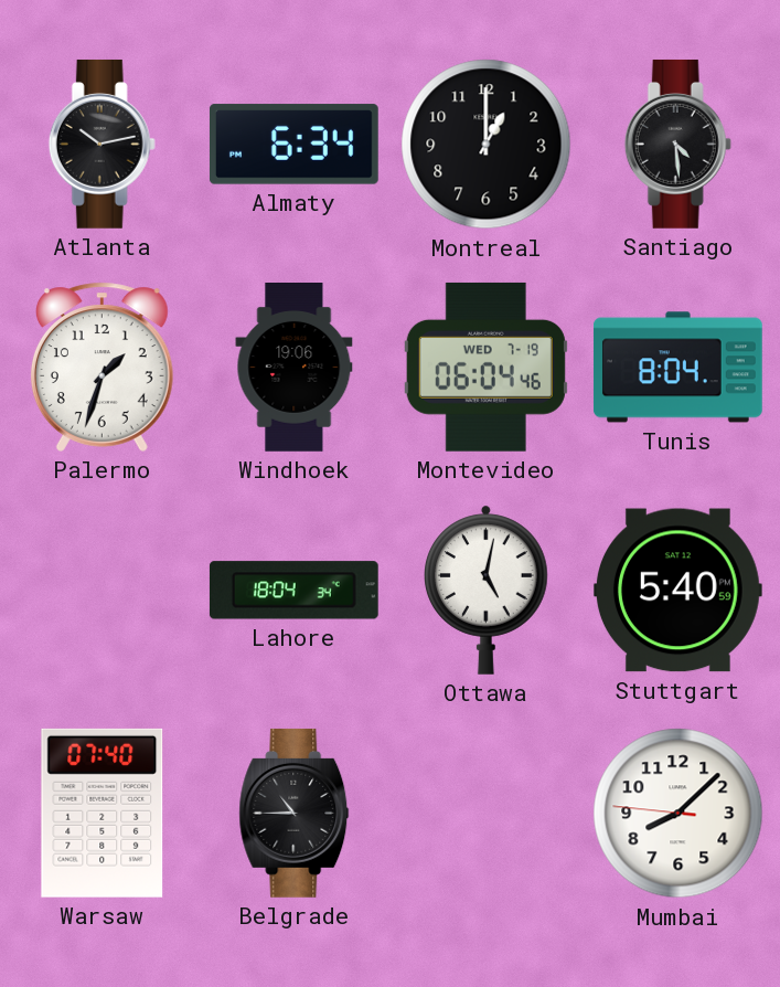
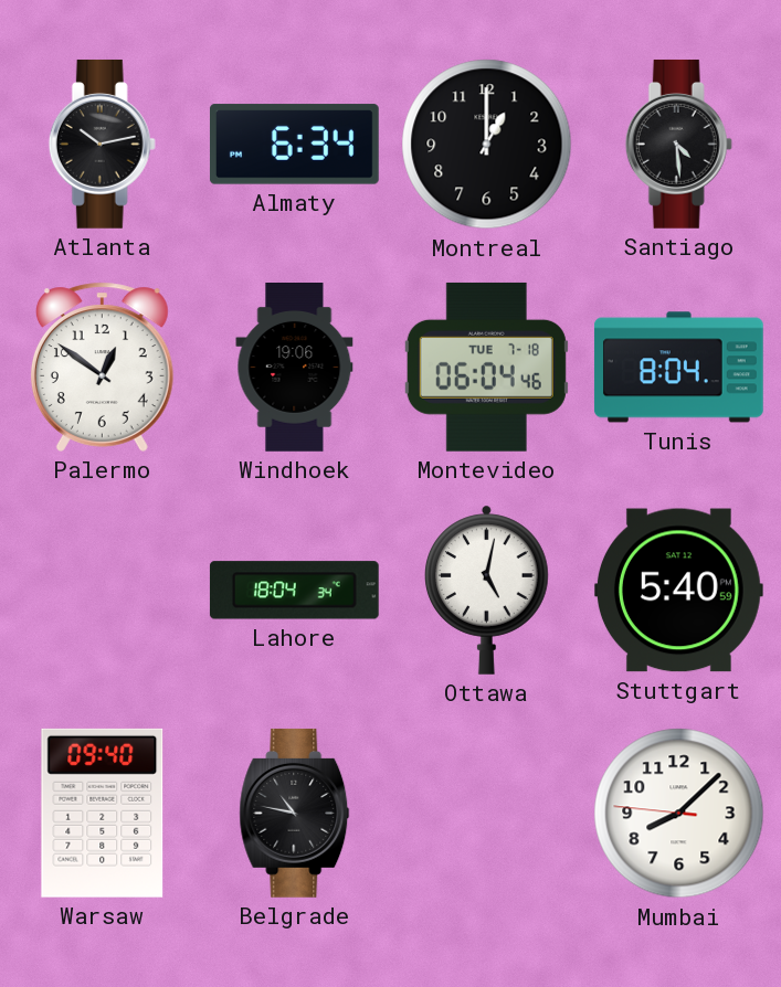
Palermo: 1:33 -> 12:51 (102, 367)
Montevideo date: WED 7-19 -> TUE 7-18 (486, 367)
Warsaw: 07:40 -> 09:40 (103, 813)
Belgrade: 10:45 -> 10:47 (295, 813)
